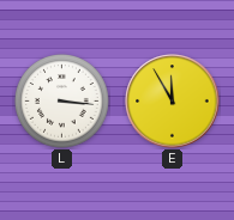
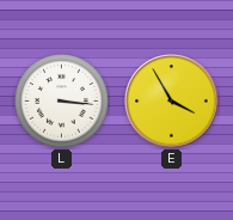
E: 11:55 -> 3:55 (172, 102)
